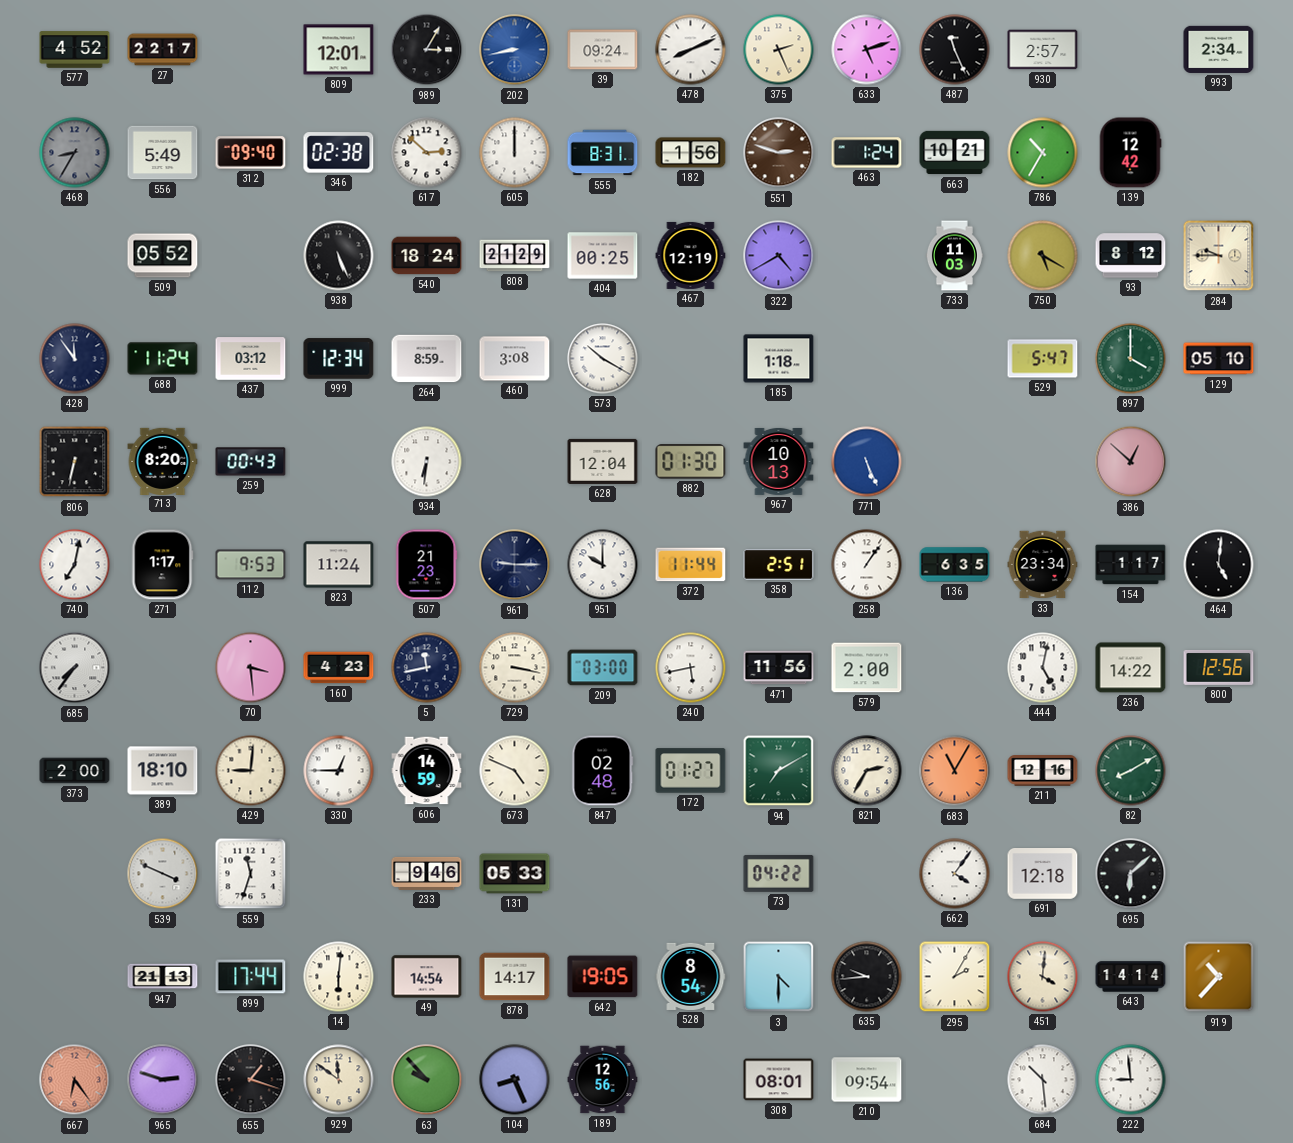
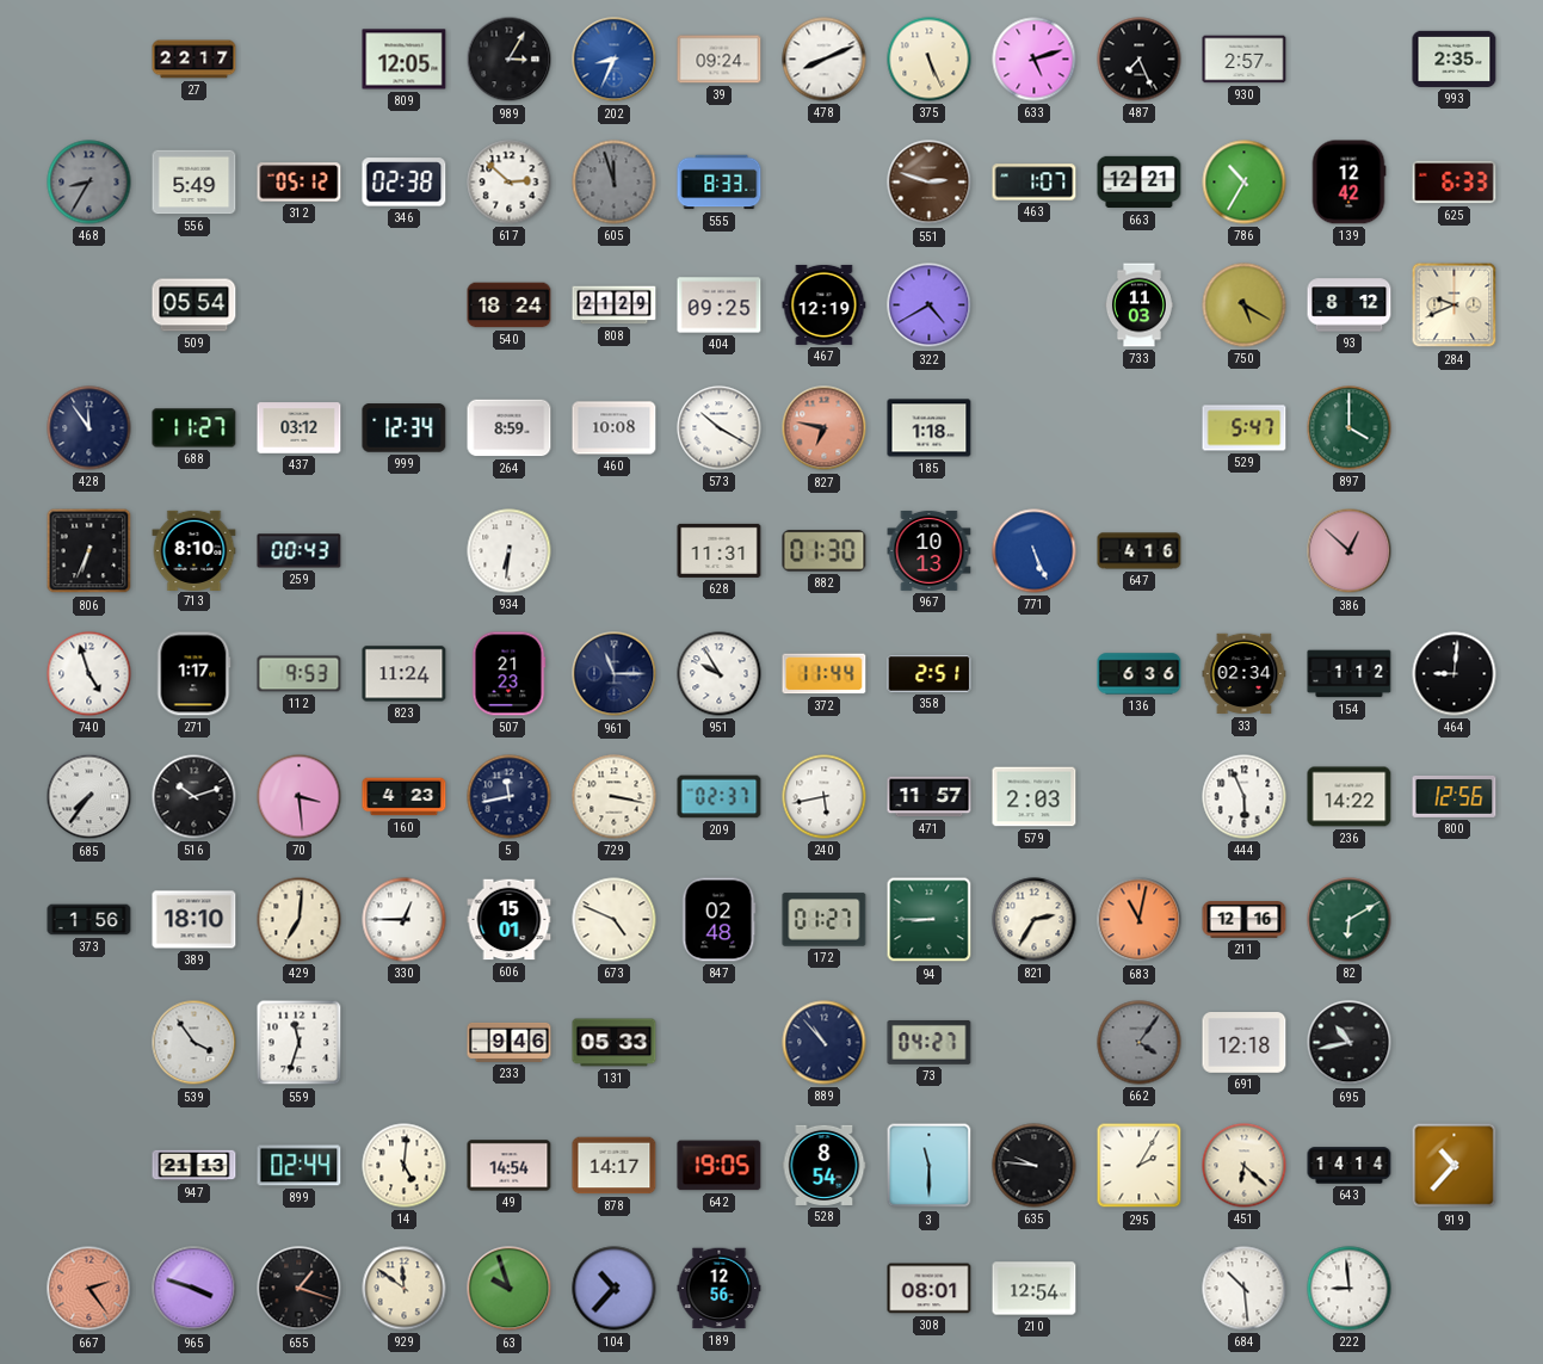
577: 4:52 -> none (75, 50)
809: 12:01 -> 12:05 (405, 60)
202: 8:43 -> 8:34 (615, 60)
375: 2:26 -> 5:26 (930, 60)
487: 11:26 -> 7:26 (1140, 60)
993: 2:34 -> 2:35 (1455, 58)
312: 09:40 -> 05:12 (300, 183)
605: 12:00 -> 11:57 (615, 183)
605 dial: white -> grey (615, 183)
555: 8:31 -> 8:33 (720, 183)
182: 1:56 -> none (691, 153)
463: 1:24 -> 1:07 (1035, 183)
663: 10:21 -> 12:21 (1140, 183)
625: none -> 6:33 (1455, 183)
509: 05:52 -> 05:54 (195, 305)
938: 5:26 -> none (339, 256)
404: 00:25 -> 09:25 (720, 305)
284: 9:45 -> 9:41 (1455, 305)
688: 11:24 -> 11:27 (195, 428)
460: 3:08 -> 10:08 (615, 428)
827: none -> 6:47 (825, 428)
129: 05:10 -> none (1219, 359)
806: 6:32 -> 6:34 (90, 551)
713: 8:20 -> 8:10 (195, 550)
628: 12:04 -> 11:31 (720, 550)
647: none -> 4:16 (1140, 551)
740: 7:02 -> 4:57 (90, 674)
961: 9:15 -> 11:15 (615, 674)
951: 10:00 -> 9:55 (720, 674)
258: 1:06 -> none (867, 565)
136: 6:35 -> 6:36 (1140, 674)
33: 23:34 -> 02:34 (1245, 674)
154: 1:17 -> 1:12 (1350, 674)
464: 5:01 -> 9:01 (1455, 674)
516: none -> 10:12 (195, 797)
209: 03:00 -> 02:37 (720, 797)
471: 11:56 -> 11:57 (930, 797)
579: 2:00 -> 2:03 (1035, 797)
444: 5:02 -> 5:56 (1245, 797)
373: 2:00 -> 1:56 (90, 920)
429: 9:01 -> 7:01 (300, 920)
606: 14:59 -> 15:01 (510, 920)
94: 7:10 -> 8:45 (930, 920)
683: 11:05 -> 11:02 (1140, 920)
82: 8:10 -> 6:10 (1350, 920)
539: 3:49 -> 3:54 (195, 1043)
889: none -> 10:53 (825, 1043)
73: 04:22 -> 04:27 (930, 1042)
662 dial: white -> grey (1140, 1043)
695: 6:08 -> 10:43 (1350, 1043)
899: 17:44 -> 02:44 (300, 1166)
14: 6:01 -> 5:01 (405, 1166)
3: 4:30 -> 11:30 (930, 1166)
635: 9:44 -> 9:46 (1035, 1166)
451: 4:01 -> 6:22 (1245, 1166)
667: 6:24 -> 2:24 (90, 1289)
965: 2:48 -> 3:48 (195, 1289)
63: 9:53 -> 9:57 (510, 1289)
104: 8:26 -> 10:37 (615, 1289)
210: 09:54 -> 12:54 (1035, 1289)
